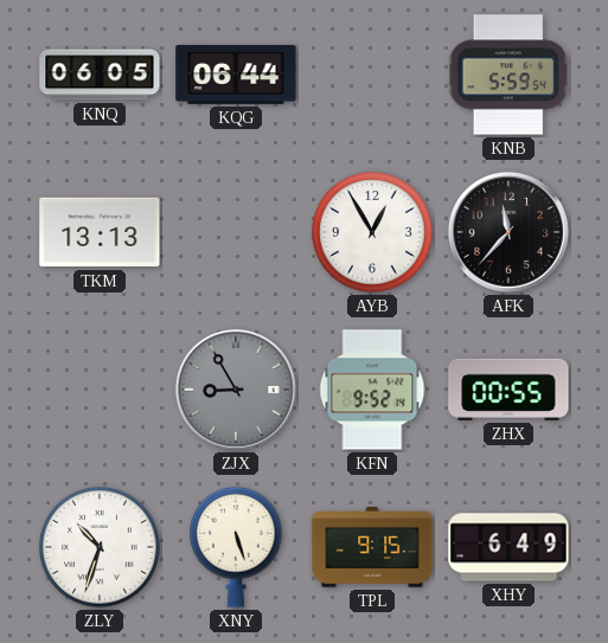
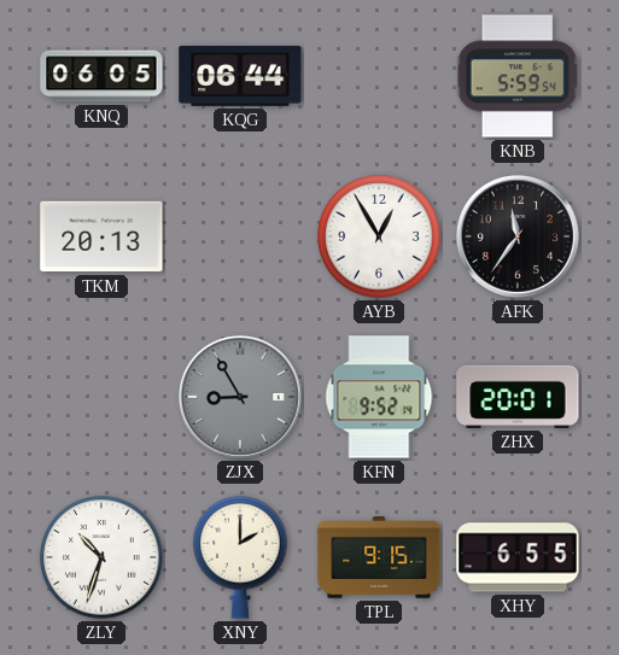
TKM: 13:13 -> 20:13 (101, 236)
AFK: 11:37 -> 11:36 (518, 236)
ZHX: 00:55 -> 20:01 (518, 397)
XNY: 5:27 -> 2:00 (240, 557)
XHY: 6:49 -> 6:55 (518, 557)
